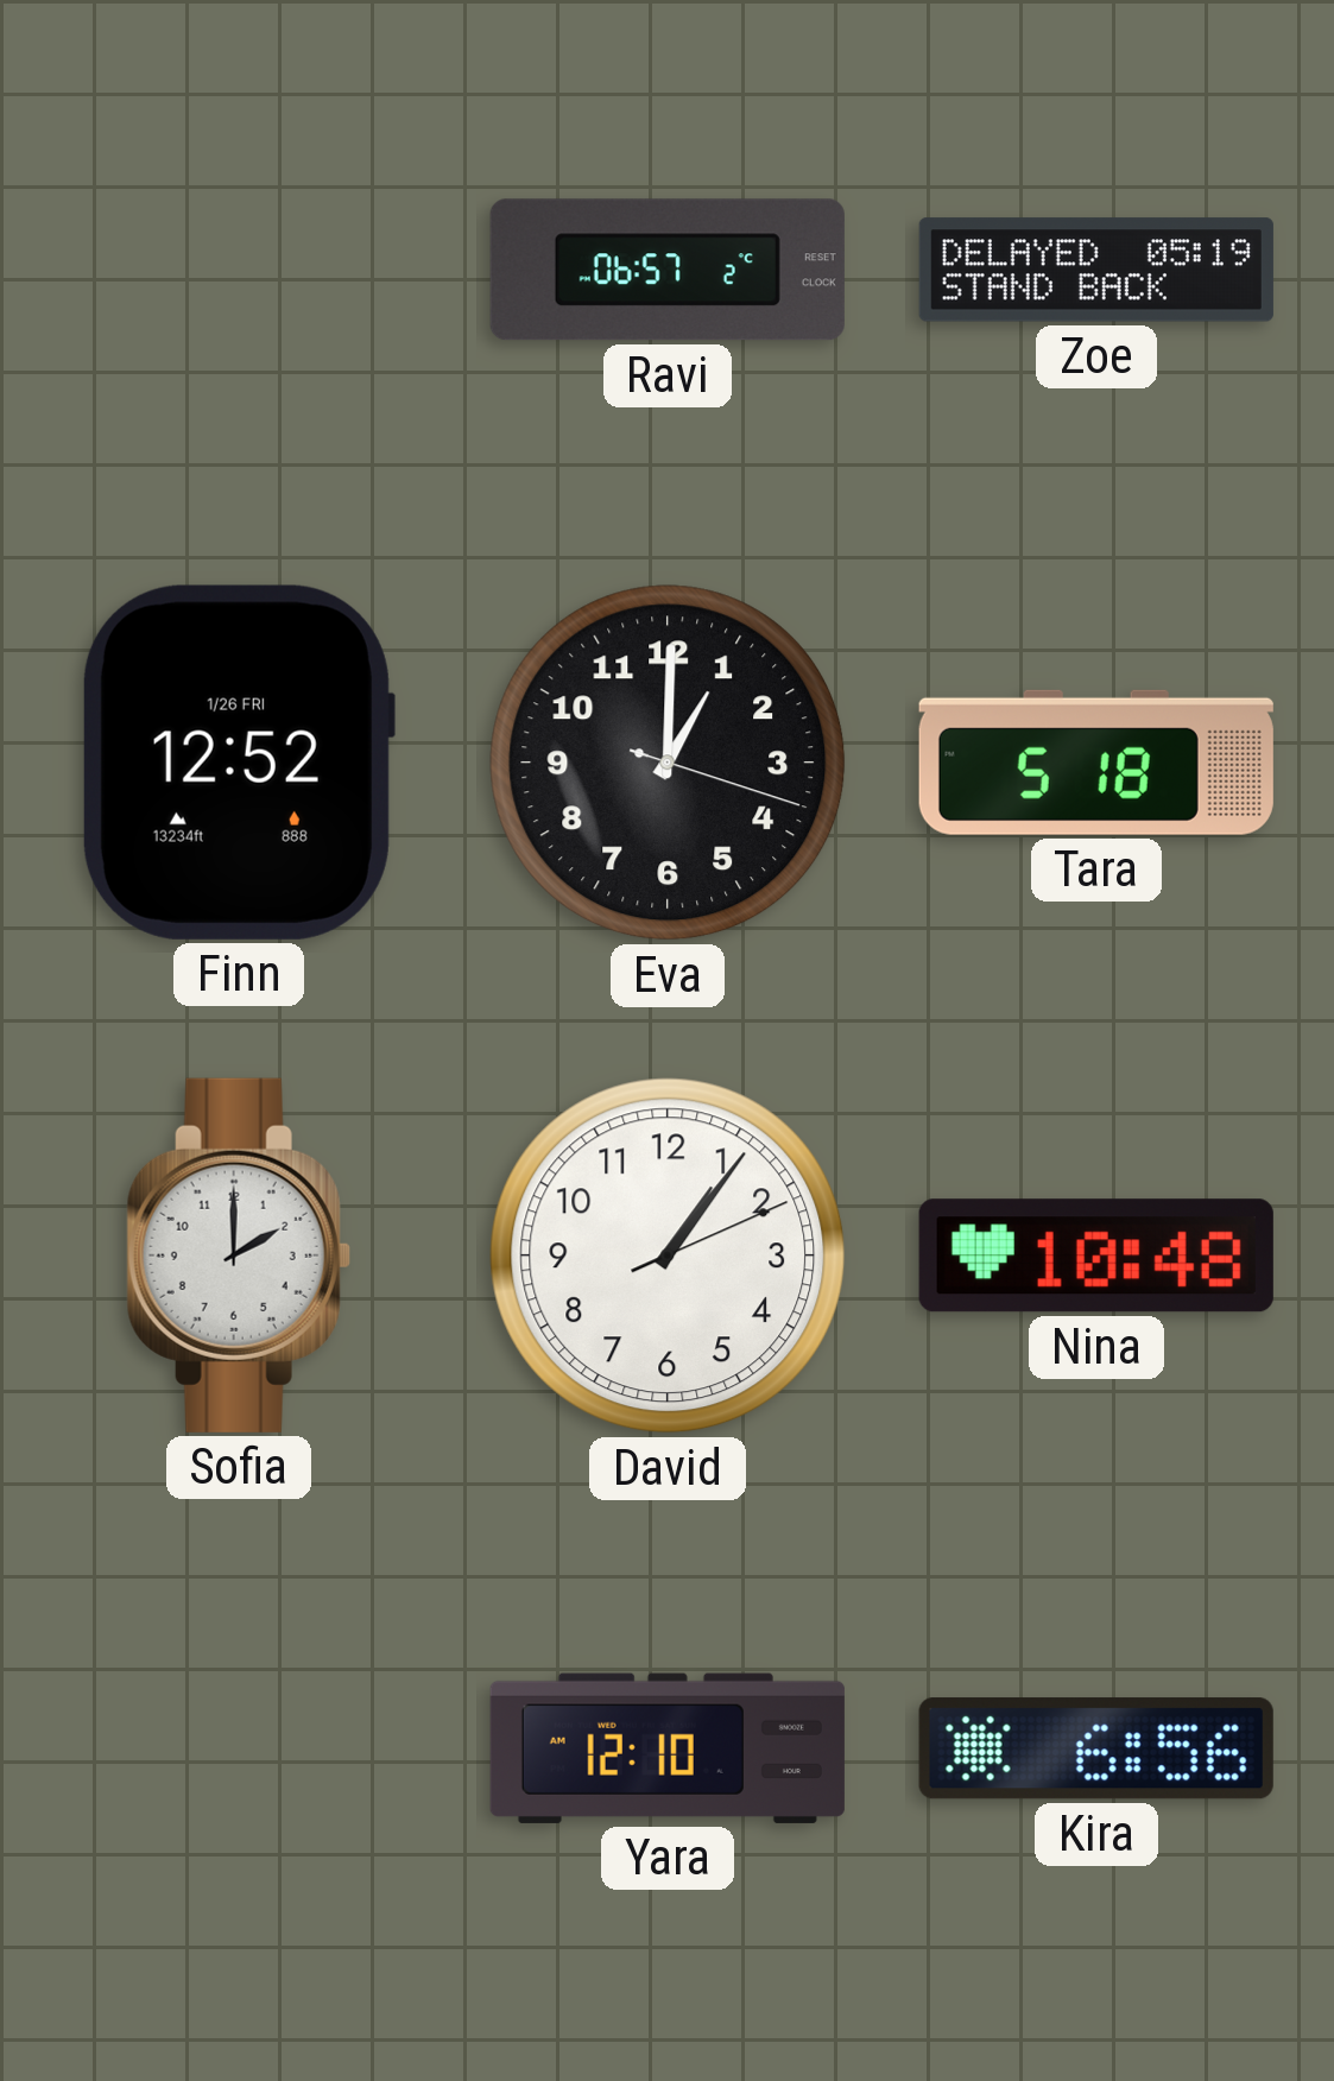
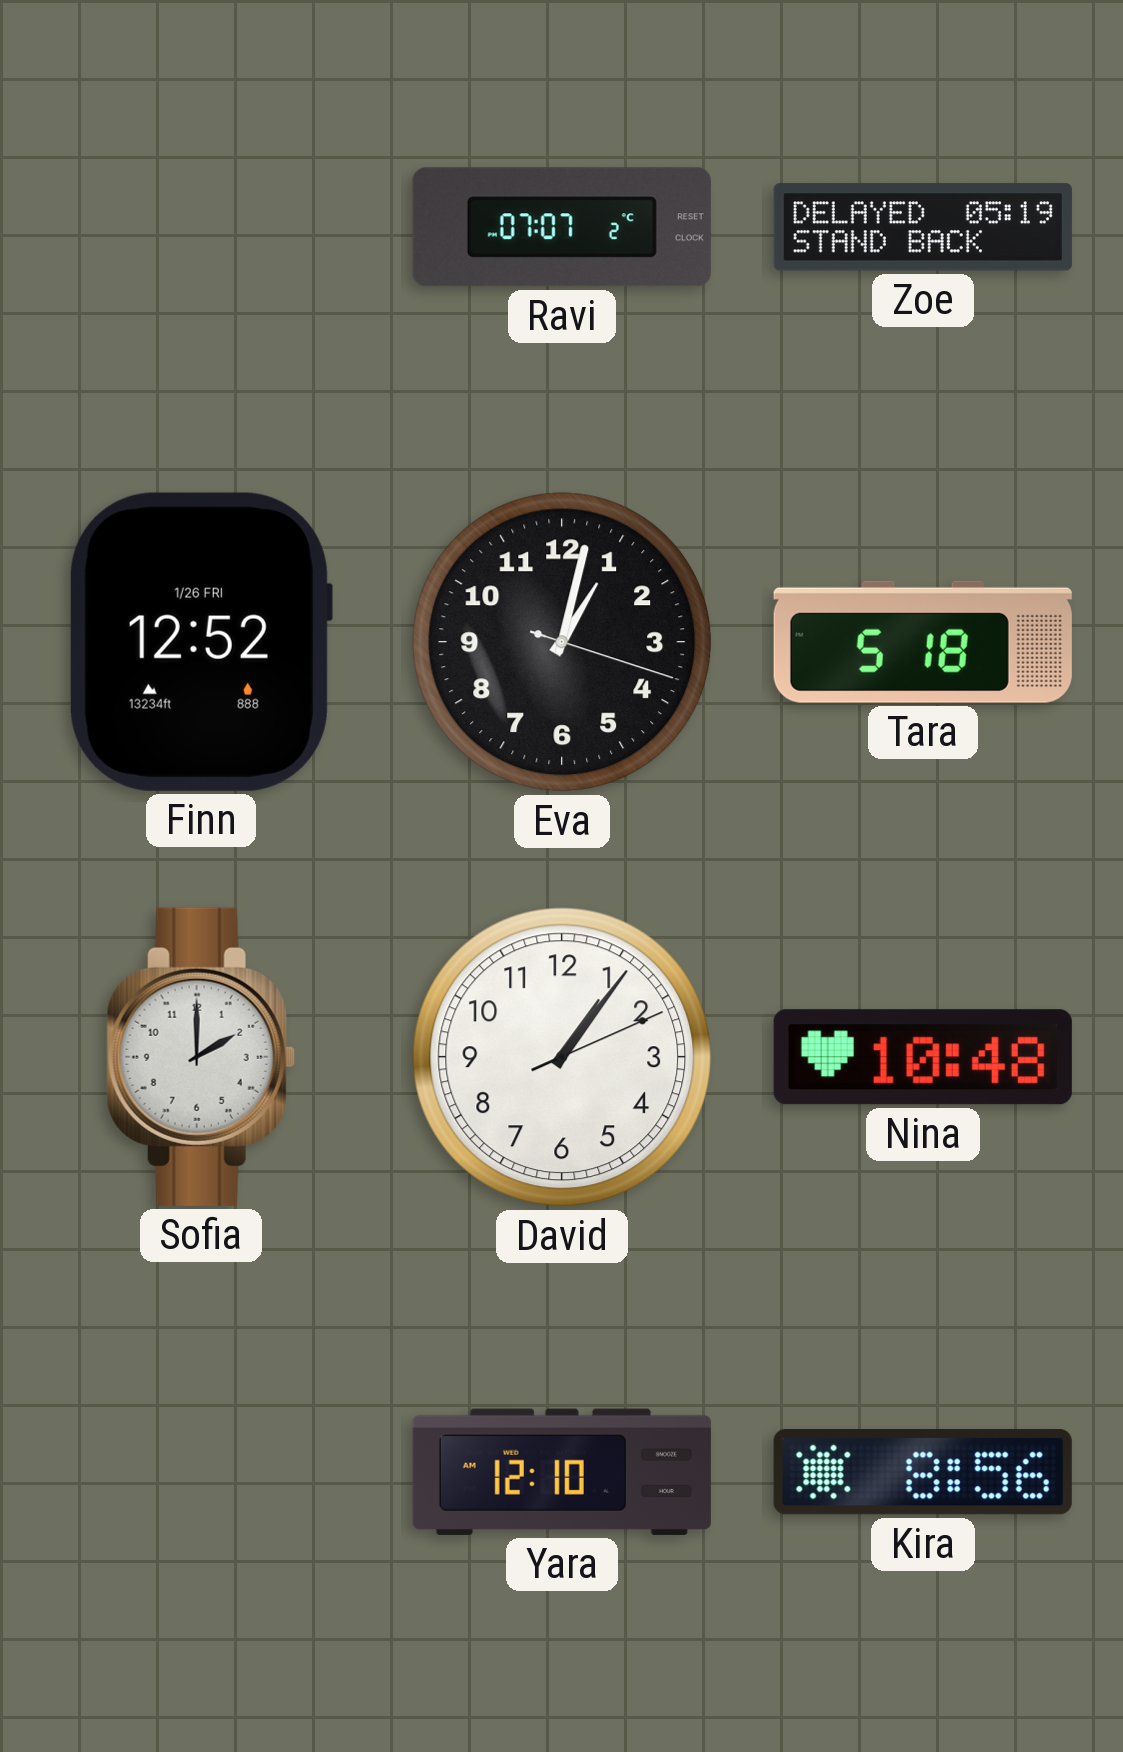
Ravi: 06:57 -> 07:07 (562, 227)
Eva: 1:00 -> 1:02 (562, 642)
Kira: 6:56 -> 8:56 (923, 1472)
